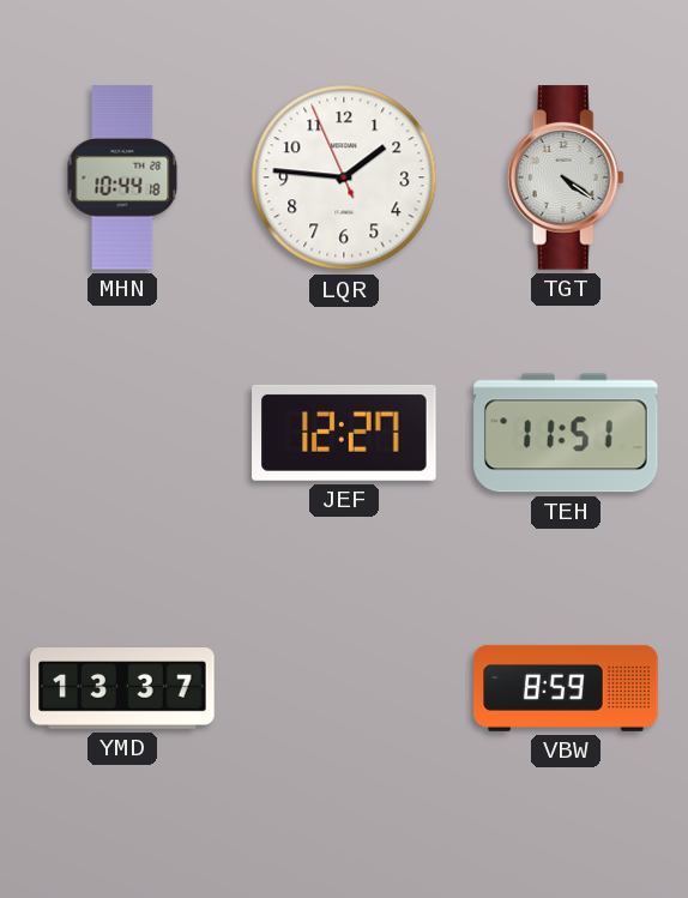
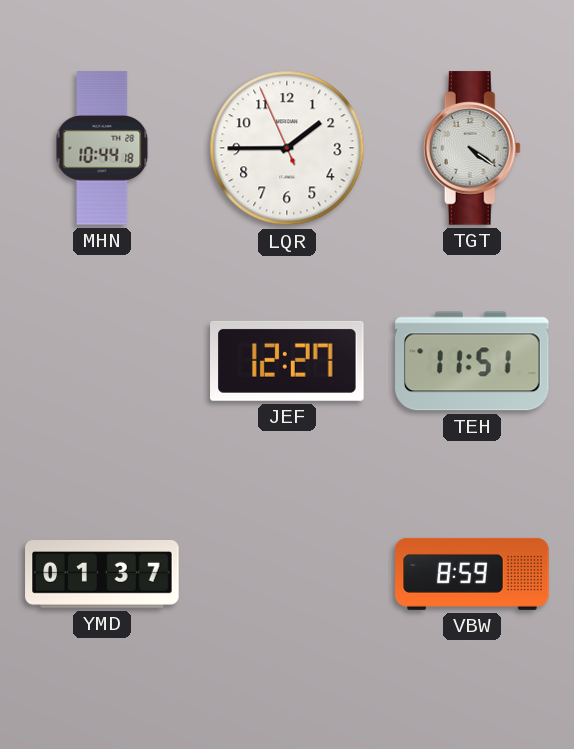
LQR: 1:45 -> 1:44 (287, 148)
YMD: 13:37 -> 01:37 (102, 574)
